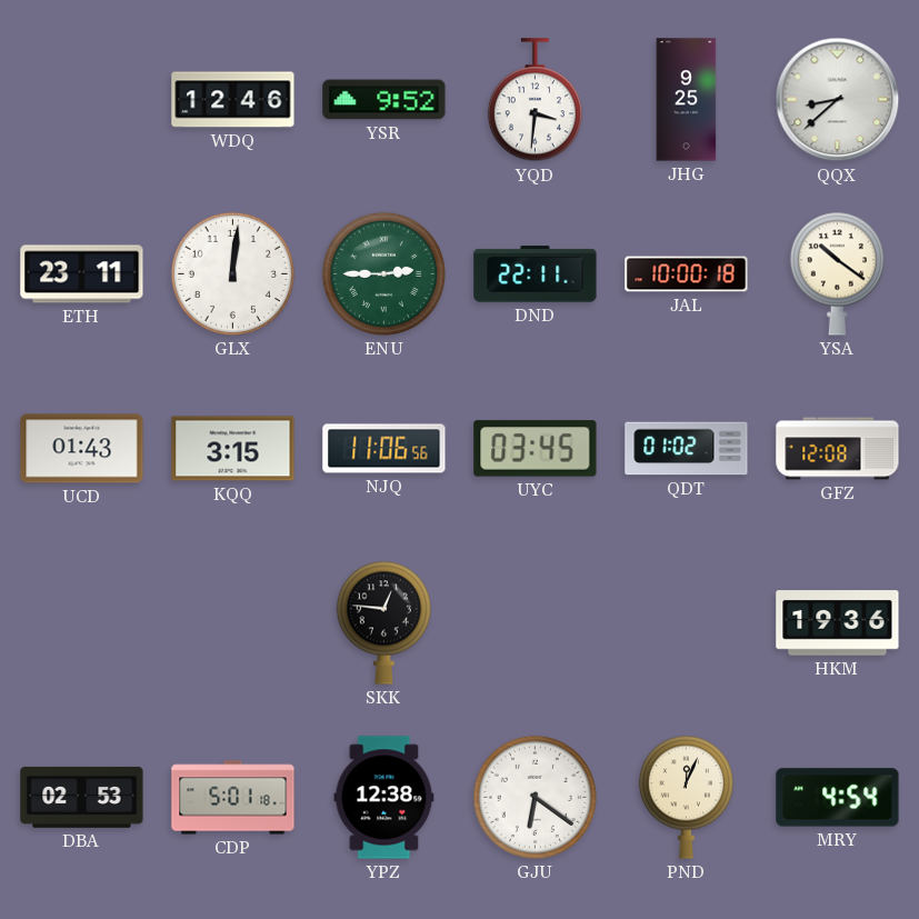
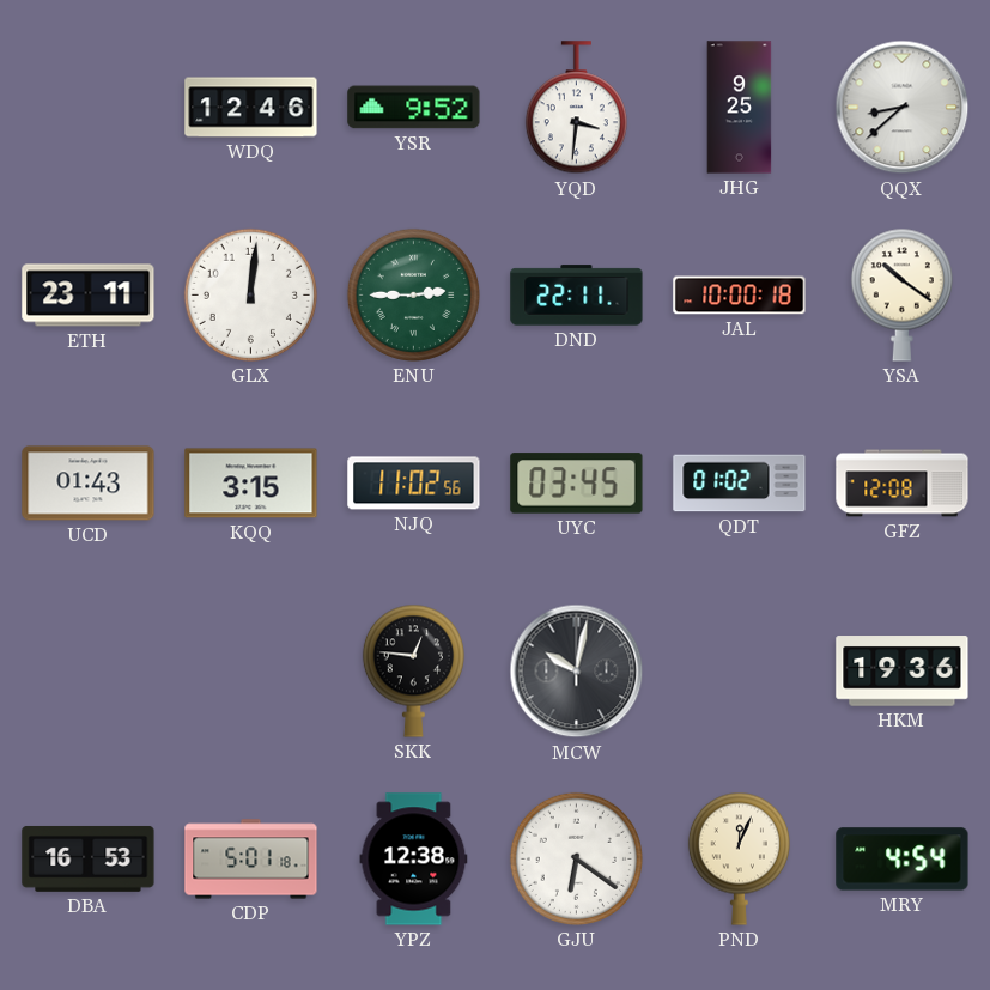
NJQ: 11:06 -> 11:02 (414, 484)
MCW: none -> 10:02 (577, 672)
DBA: 02:53 -> 16:53 (89, 858)
